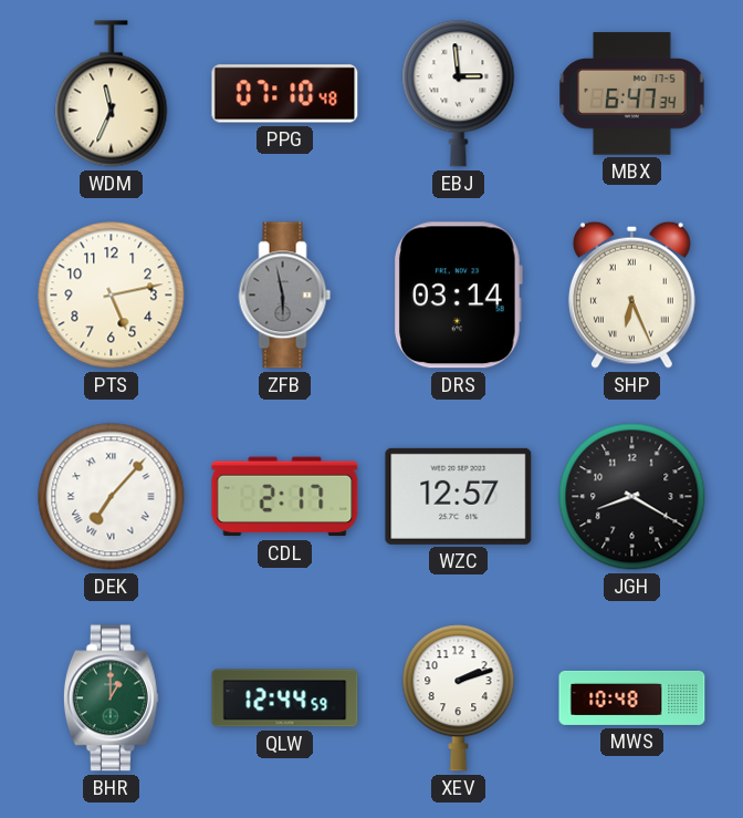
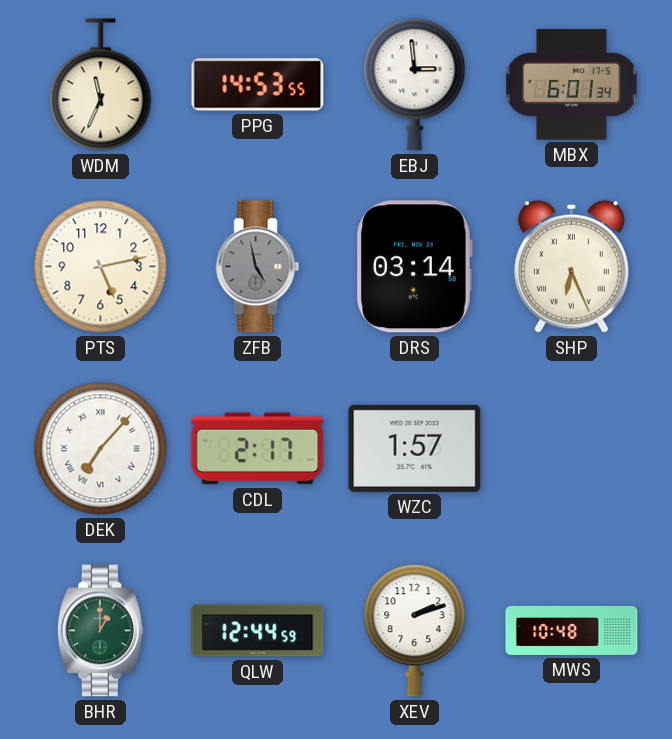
PPG: 07:10 -> 14:53 (258, 85)
MBX: 6:47 -> 6:01 (572, 85)
ZFB: 5:58 -> 4:58 (258, 267)
WZC: 12:57 -> 1:57 (415, 448)
JGH: 8:20 -> none (632, 497)
